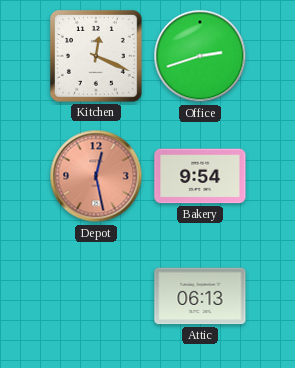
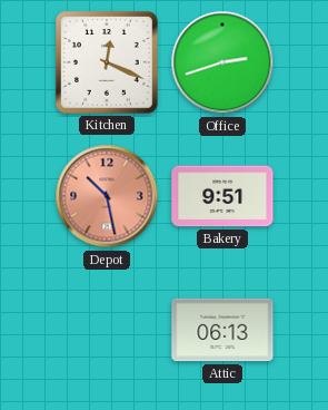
Depot: 12:28 -> 10:28 (107, 196)
Bakery: 9:54 -> 9:51 (222, 196)
